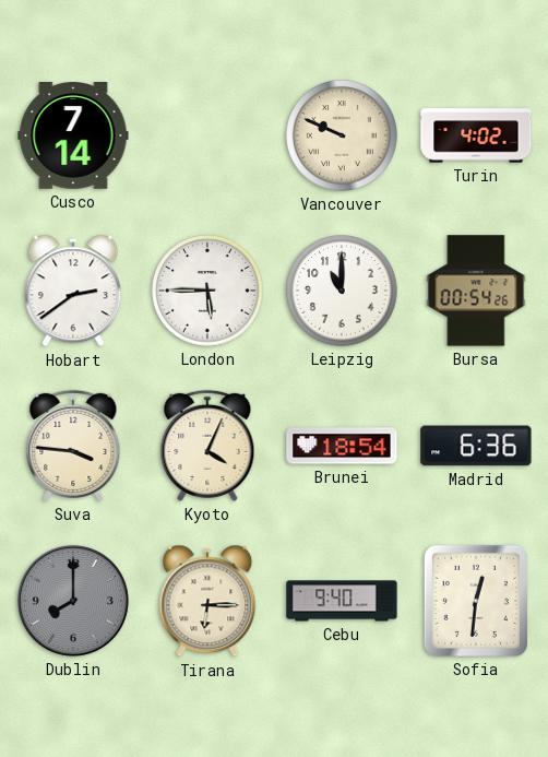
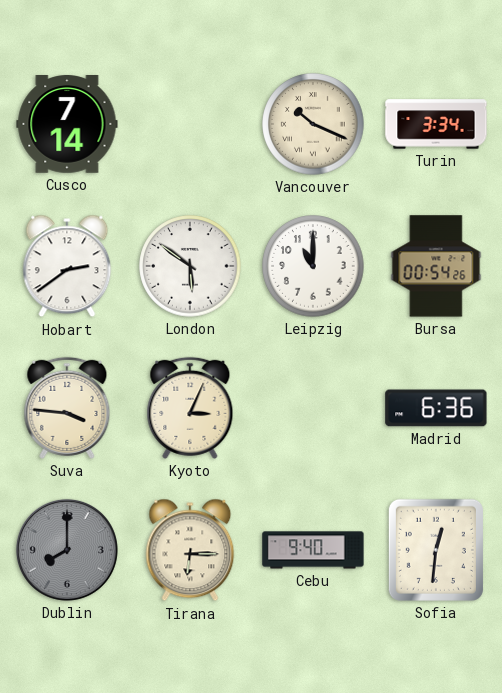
Vancouver: 9:49 -> 10:19 (313, 124)
Turin: 4:02 -> 3:34 (436, 124)
London: 5:45 -> 5:51 (190, 266)
Kyoto: 4:04 -> 3:04 (190, 408)
Brunei: 18:54 -> none (342, 446)
